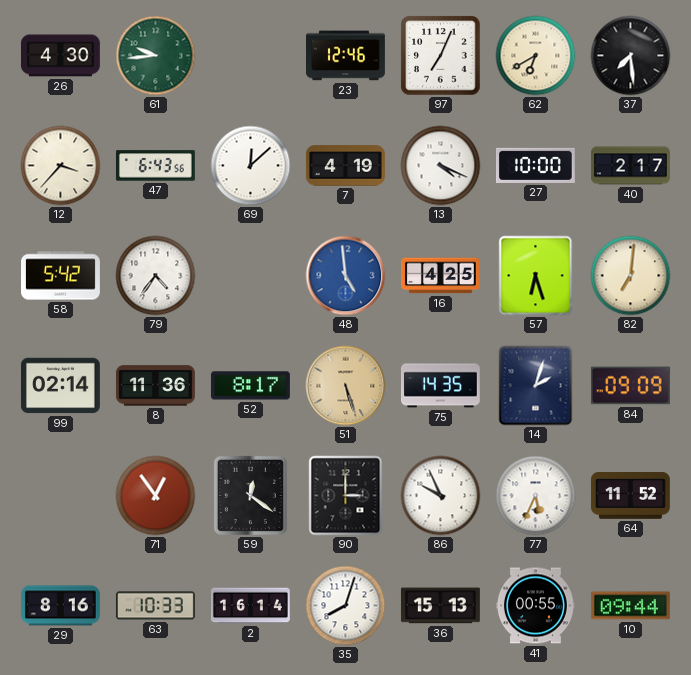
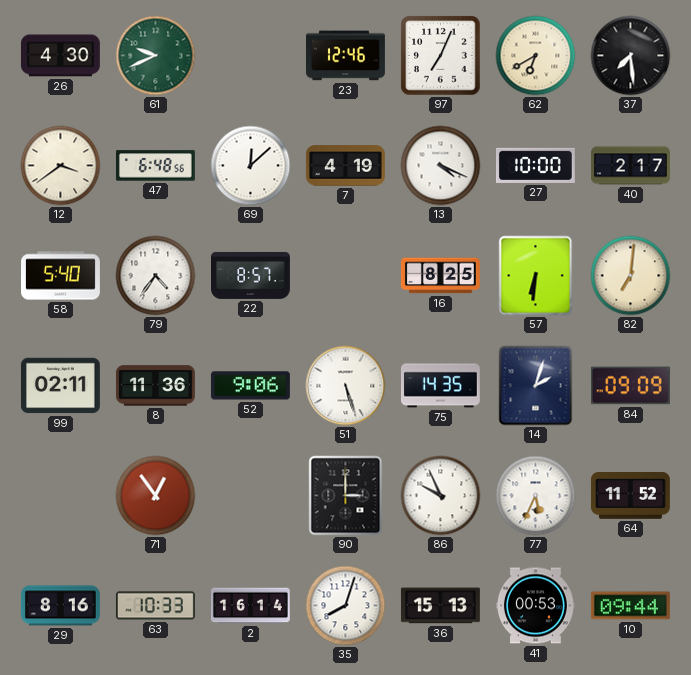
61: 9:44 -> 9:41 (156, 56)
12: 3:37 -> 3:39 (61, 166)
47: 6:43 -> 6:48 (155, 166)
58: 5:42 -> 5:40 (61, 276)
22: none -> 8:57 (251, 275)
48: 4:59 -> none (346, 276)
16: 4:25 -> 8:25 (440, 276)
57: 6:27 -> 6:31 (536, 276)
99: 02:14 -> 02:11 (60, 386)
52: 8:17 -> 9:06 (250, 386)
51 dial: champagne -> white (346, 386)
59: 12:21 -> none (250, 495)
41: 00:55 -> 00:53 (535, 606)
